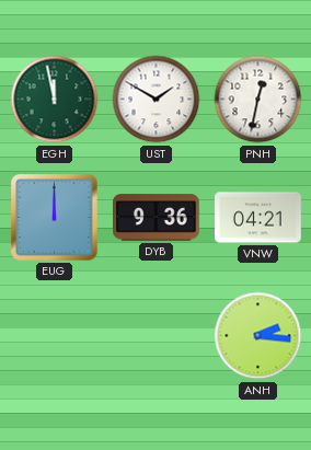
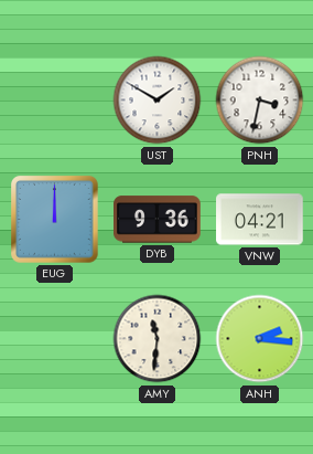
EGH: 11:58 -> none (55, 100)
PNH: 12:32 -> 3:32 (260, 101)
AMY: none -> 11:31 (158, 339)
